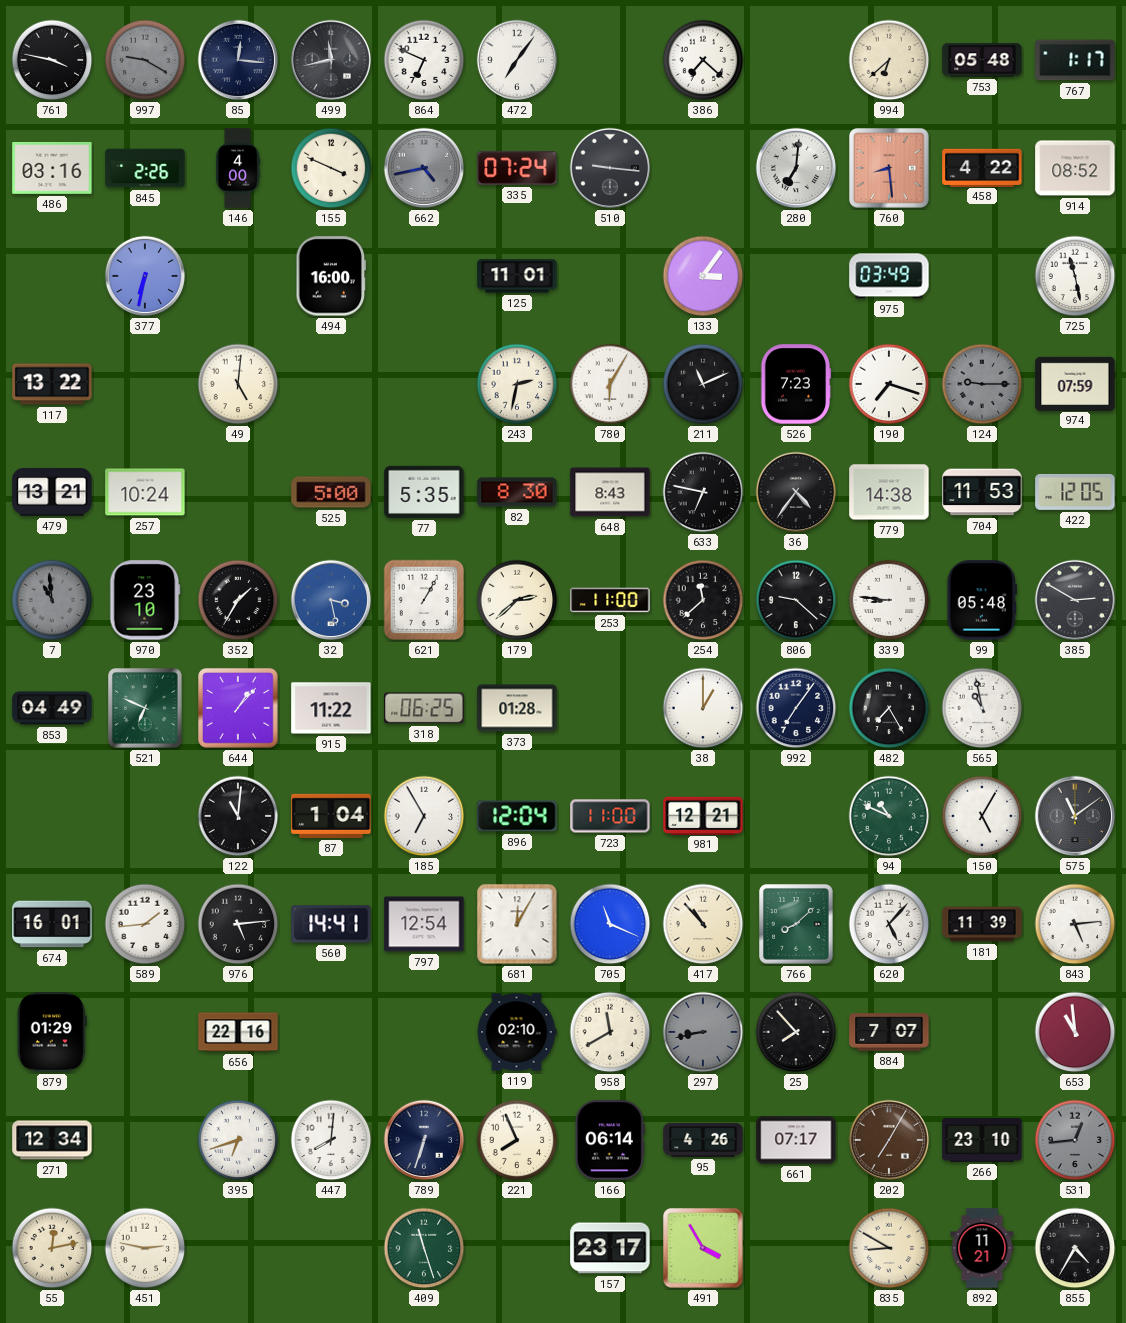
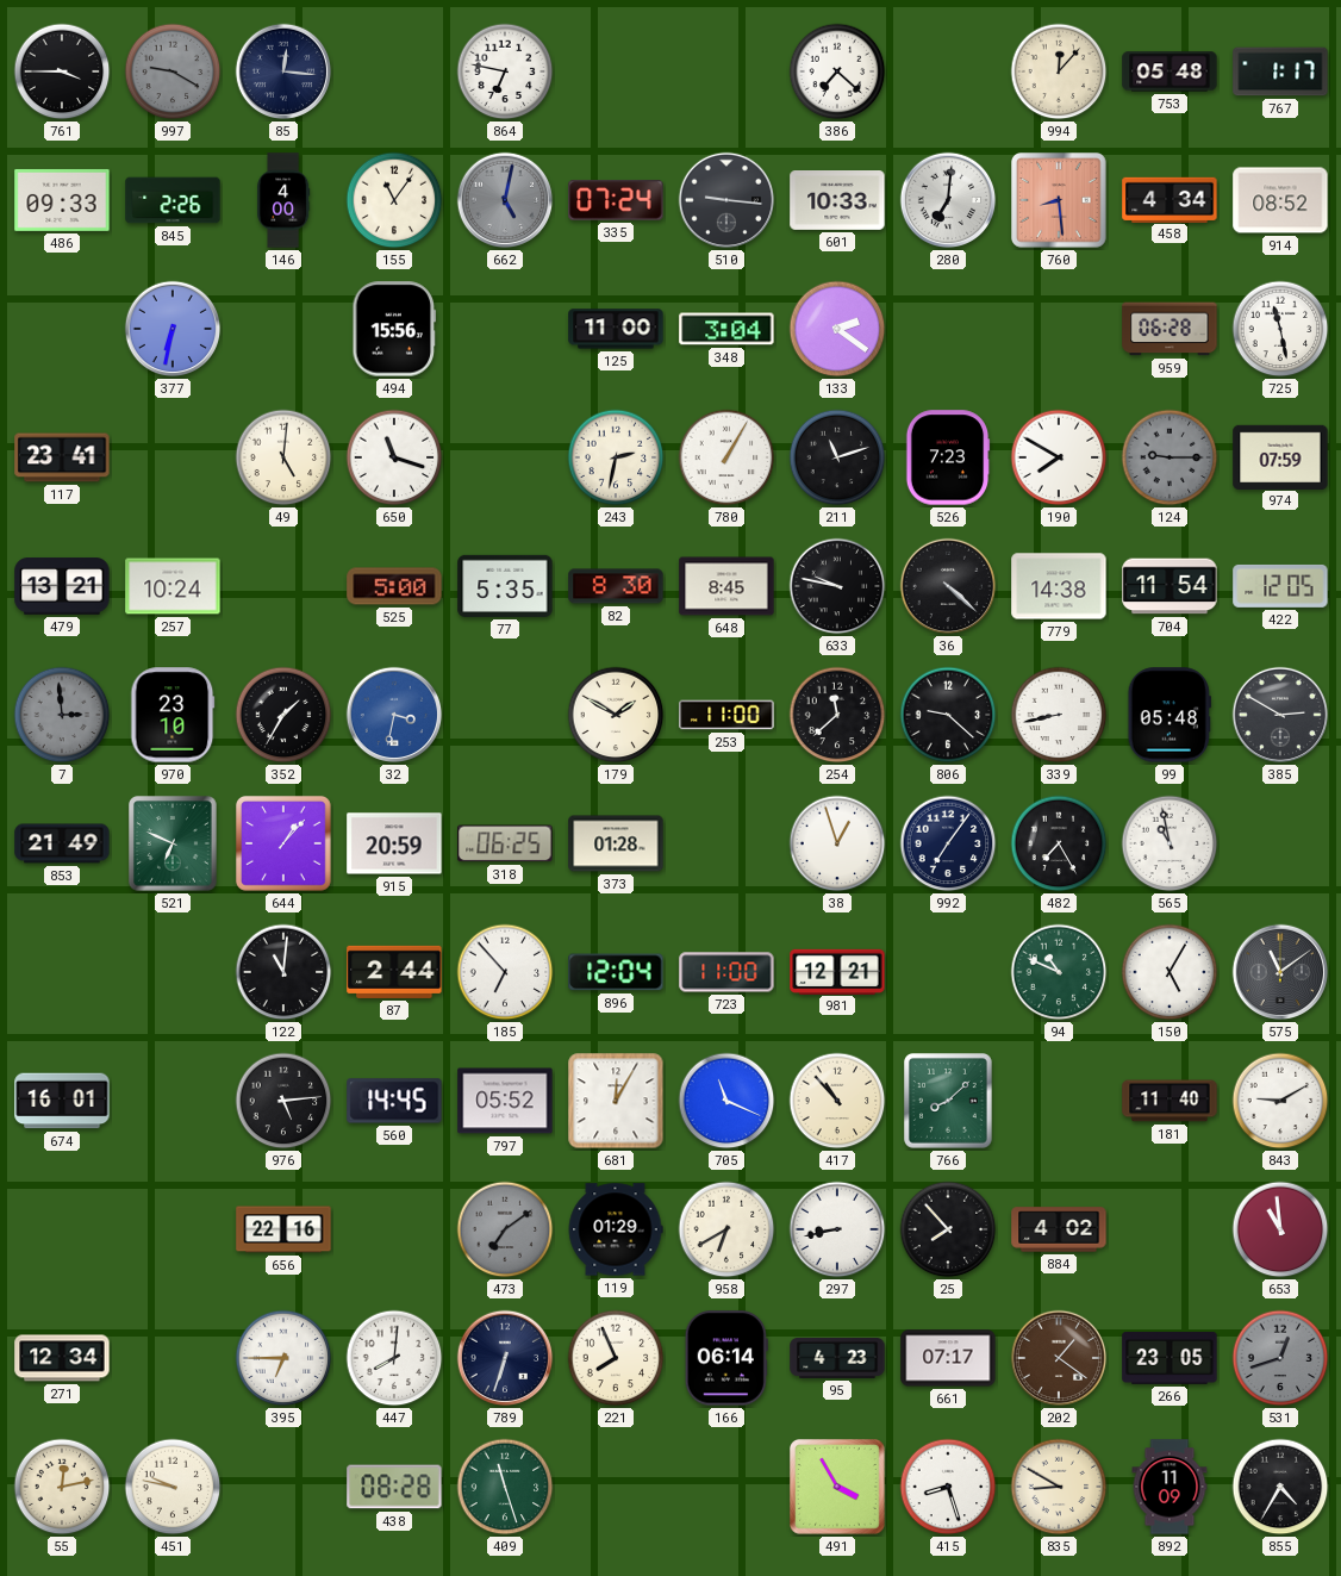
761: 3:47 -> 3:45 (62, 71)
499: 11:43 -> none (331, 60)
864: 6:49 -> 6:47 (505, 71)
472: 7:06 -> none (517, 60)
994: 6:38 -> 12:07 (1059, 71)
486: 03:16 -> 09:33 (62, 200)
155: 3:49 -> 11:06 (394, 200)
662: 4:43 -> 5:02 (505, 200)
601: none -> 10:33 (837, 201)
458: 4:22 -> 4:34 (1170, 199)
494: 16:00 -> 15:56 (394, 329)
125: 11:01 -> 11:00 (616, 329)
348: none -> 3:04 (726, 329)
133: 3:06 -> 2:21 (837, 329)
975: 03:49 -> none (889, 276)
959: none -> 06:28 (1170, 329)
117: 13:22 -> 23:41 (62, 457)
650: none -> 11:18 (394, 457)
780: 6:05 -> 1:05 (726, 457)
211: 11:11 -> 11:12 (837, 457)
190: 7:18 -> 7:50 (1059, 457)
648: 8:43 -> 8:45 (726, 586)
633: 6:47 -> 9:47 (837, 586)
36: 4:36 -> 4:22 (948, 586)
704: 11:53 -> 11:54 (1170, 586)
7: 10:59 -> 2:59 (62, 715)
32: 3:28 -> 3:32 (394, 715)
621: 1:05 -> none (424, 600)
179: 2:38 -> 1:50 (616, 715)
339: 8:46 -> 8:43 (1059, 715)
853: 04:49 -> 21:49 (62, 843)
915: 11:22 -> 20:59 (394, 843)
38: 1:00 -> 12:57 (837, 843)
87: 1:04 -> 2:44 (394, 972)
185: 6:55 -> 6:53 (505, 972)
589: 1:44 -> none (145, 924)
560: 14:41 -> 14:45 (394, 1101)
797: 12:54 -> 05:52 (505, 1101)
620: 5:07 -> none (889, 924)
181: 11:39 -> 11:40 (1170, 1101)
843: 5:14 -> 9:10 (1280, 1101)
879: 01:29 -> none (52, 1032)
473: none -> 7:09 (505, 1229)
119: 02:10 -> 01:29 (616, 1229)
958: 11:40 -> 6:40 (726, 1229)
297 dial: grey -> white (837, 1229)
884: 7:07 -> 4:02 (1059, 1229)
395: 6:42 -> 6:45 (283, 1358)
95: 4:26 -> 4:23 (837, 1358)
202: 7:05 -> 1:21 (1059, 1358)
266: 23:10 -> 23:05 (1170, 1358)
531: 12:44 -> 12:42 (1280, 1358)
451: 2:47 -> 9:47 (173, 1487)
438: none -> 08:28 (394, 1487)
157: 23:17 -> none (610, 1248)
415: none -> 8:27 (948, 1487)
892: 11:21 -> 11:09 (1170, 1487)
